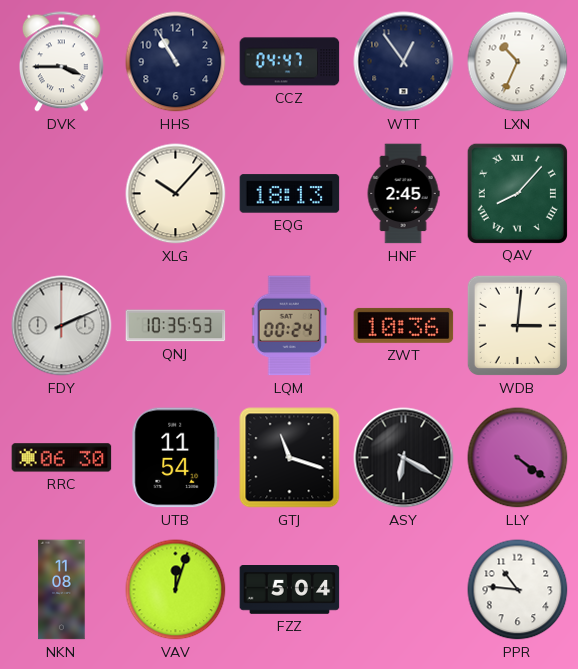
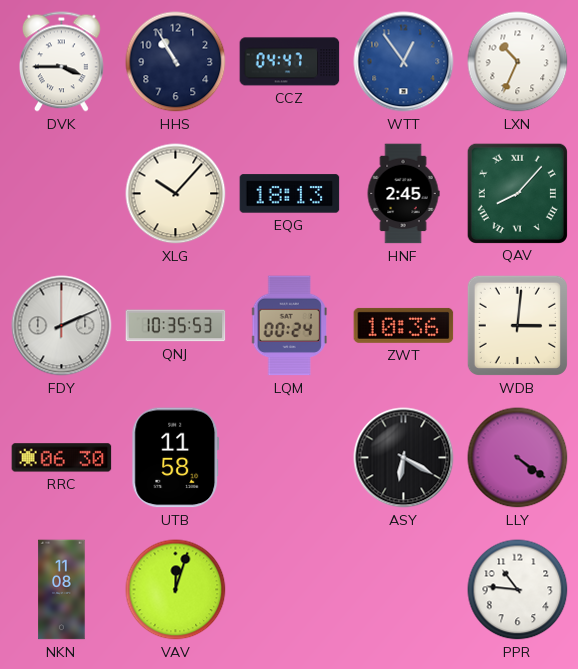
WTT dial: navy -> blue (404, 62)
UTB: 11:54 -> 11:58 (176, 458)
GTJ: 11:18 -> none (290, 458)
FZZ: 5:04 -> none (290, 590)
